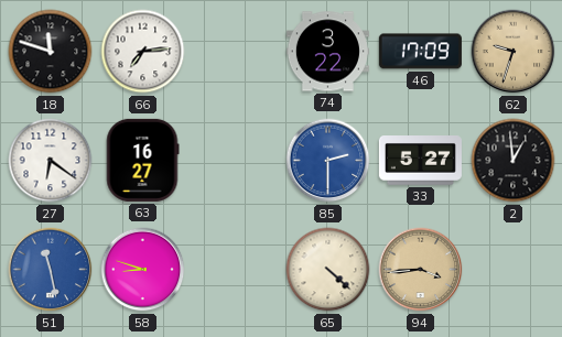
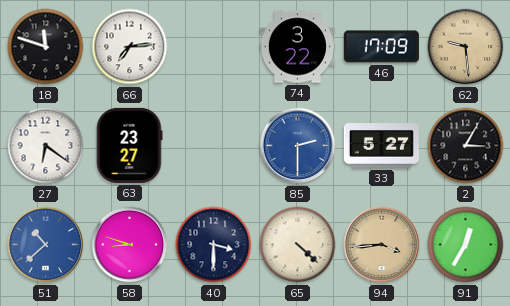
62: 9:33 -> 9:29 (466, 47)
63: 16:27 -> 23:27 (129, 145)
2: 12:59 -> 3:05 (466, 146)
51: 11:28 -> 10:38 (46, 245)
40: none -> 3:30 (214, 245)
91: none -> 12:35 (466, 245)
